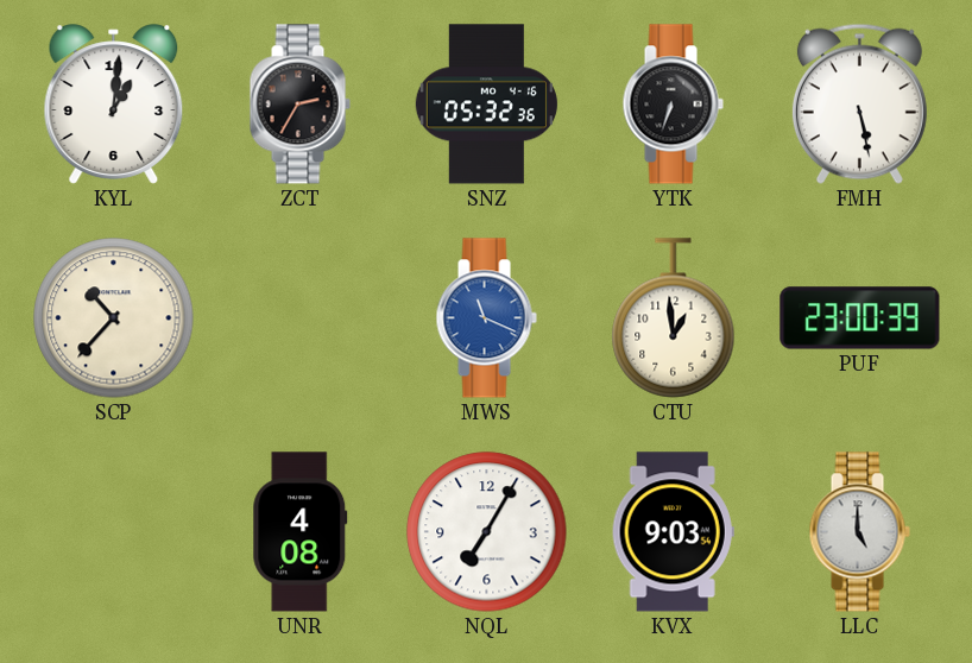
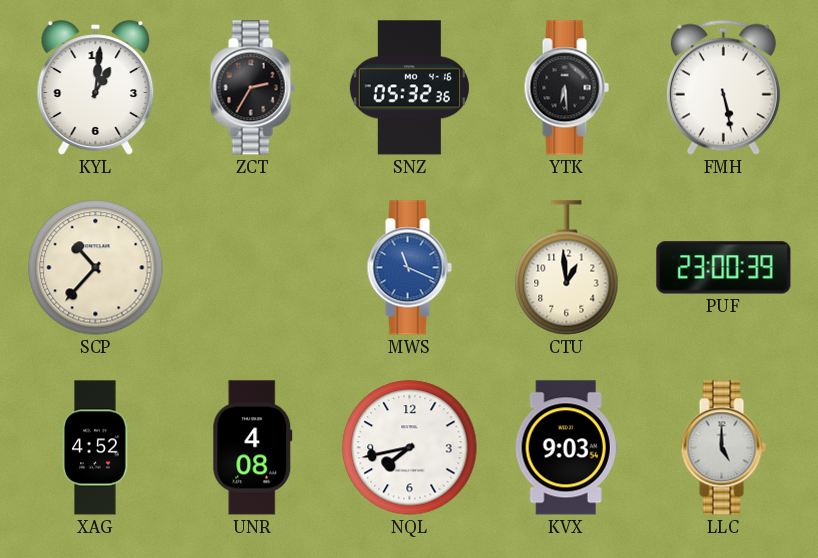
YTK: 6:33 -> 6:29 (566, 88)
XAG: none -> 4:52 (96, 448)
NQL: 7:05 -> 7:43 (410, 448)
